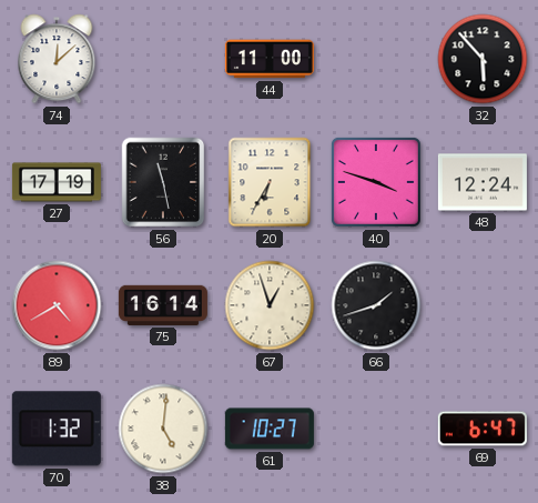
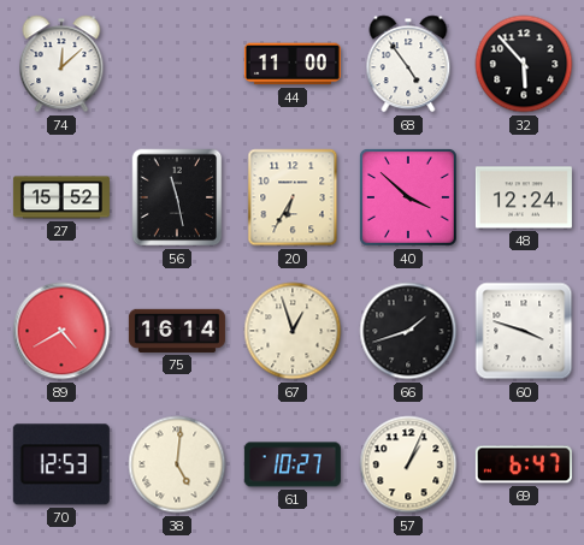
68: none -> 4:54 (408, 64)
27: 17:19 -> 15:52 (61, 197)
40: 3:48 -> 3:52 (408, 197)
60: none -> 3:48 (524, 331)
70: 1:32 -> 12:53 (61, 464)
57: none -> 1:04 (408, 464)
